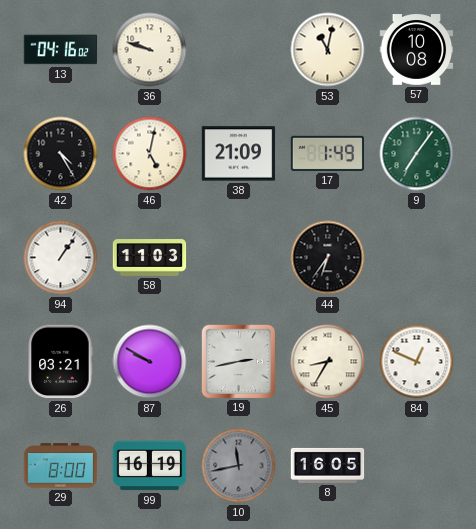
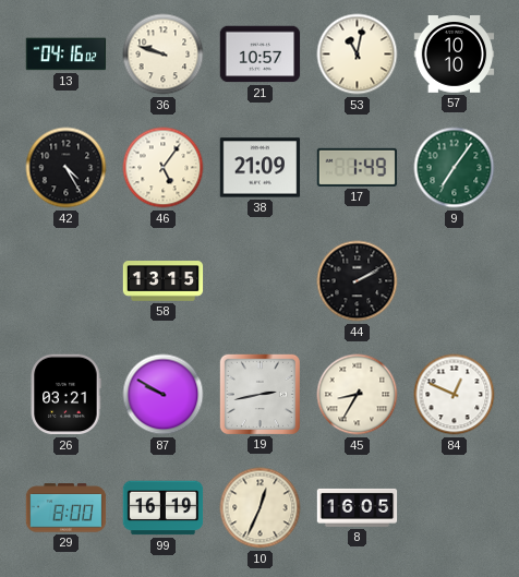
21: none -> 10:57 (261, 55)
57: 10:08 -> 10:10 (455, 55)
46: 5:02 -> 5:06 (164, 168)
94: 1:06 -> none (61, 258)
58: 11:03 -> 13:15 (164, 281)
44: 6:36 -> 2:10 (358, 281)
10: 11:43 -> 12:34 (261, 508)
10 dial: grey -> cream (261, 508)
